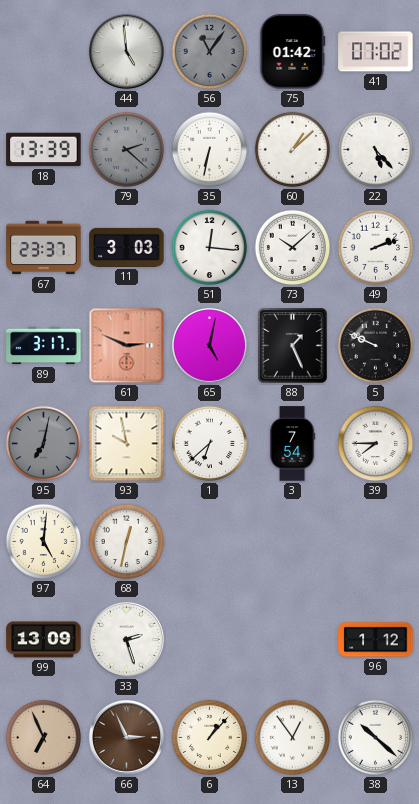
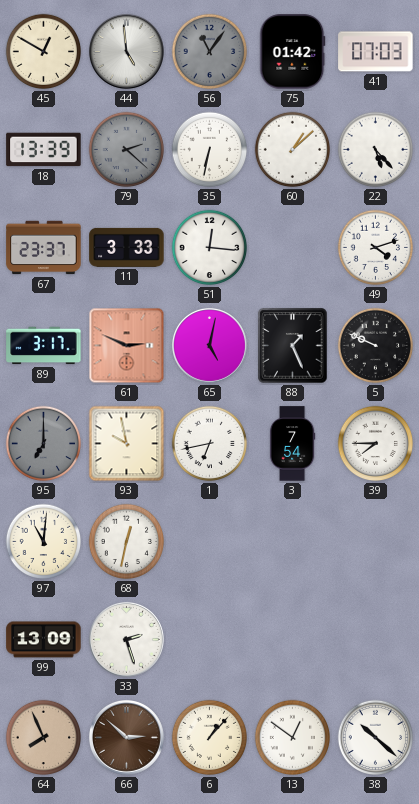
45: none -> 12:50 (44, 52)
41: 07:02 -> 07:03 (376, 52)
11: 3:03 -> 3:33 (127, 247)
73: 10:08 -> none (293, 248)
49: 2:12 -> 4:12 (376, 248)
95: 7:02 -> 7:00 (44, 444)
1: 6:38 -> 6:43 (210, 444)
97: 5:01 -> 11:01 (44, 542)
96: 1:12 -> none (376, 640)
64: 6:56 -> 7:56 (44, 738)
66: 2:56 -> 2:52 (126, 737)
13: 12:54 -> 12:51 (293, 738)
